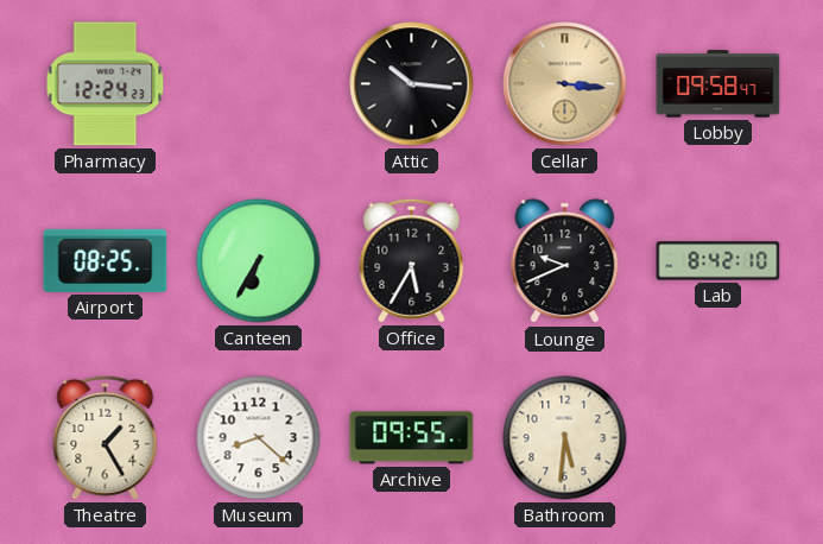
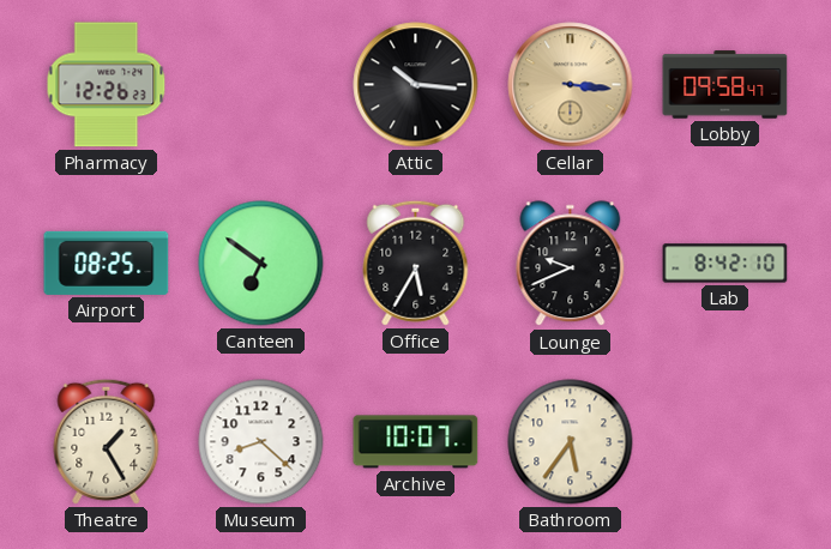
Pharmacy: 12:24 -> 12:26 (107, 85)
Canteen: 6:35 -> 6:51 (261, 264)
Archive: 09:55 -> 10:07 (416, 442)
Bathroom: 5:31 -> 5:36 (571, 442)
